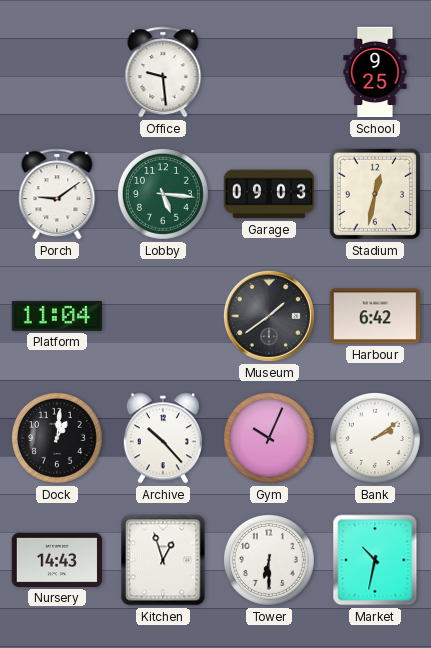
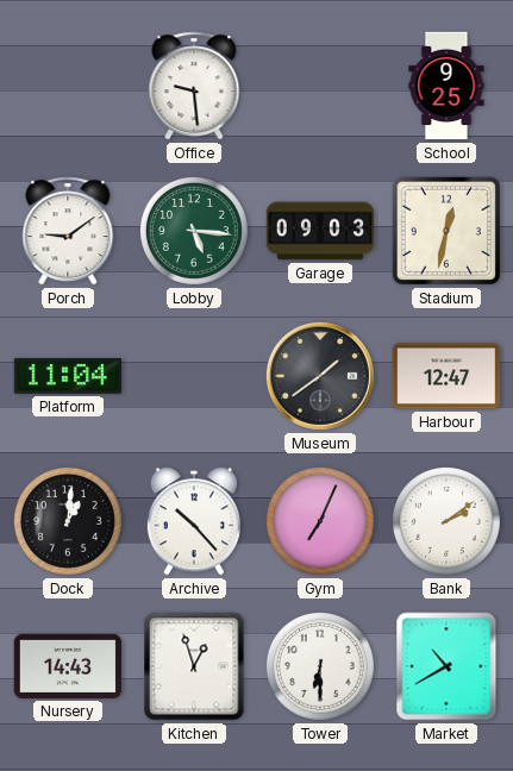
Harbour: 6:42 -> 12:47 (446, 376)
Gym: 10:04 -> 7:04 (320, 521)
Market: 10:32 -> 10:40 (446, 666)
